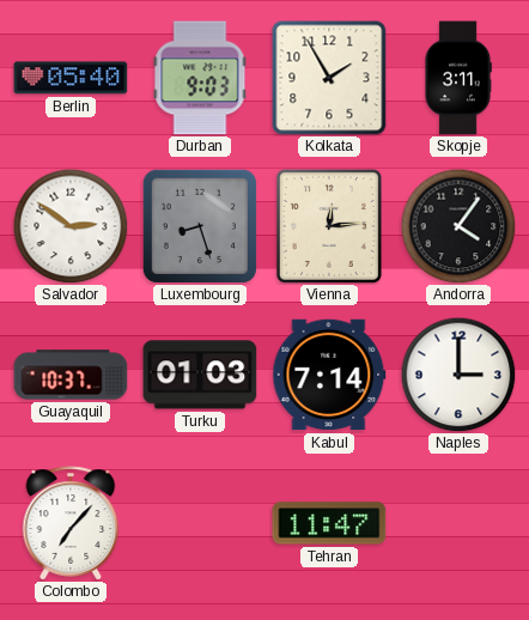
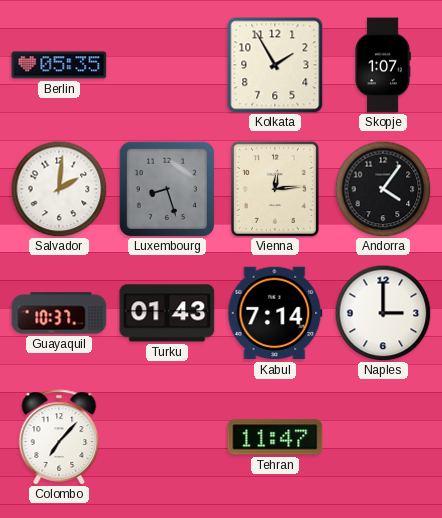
Berlin: 05:40 -> 05:35 (59, 65)
Durban: 9:03 -> none (200, 78)
Skopje: 3:11 -> 1:07 (383, 65)
Salvador: 2:51 -> 2:01 (59, 189)
Turku: 01:03 -> 01:43 (167, 313)
